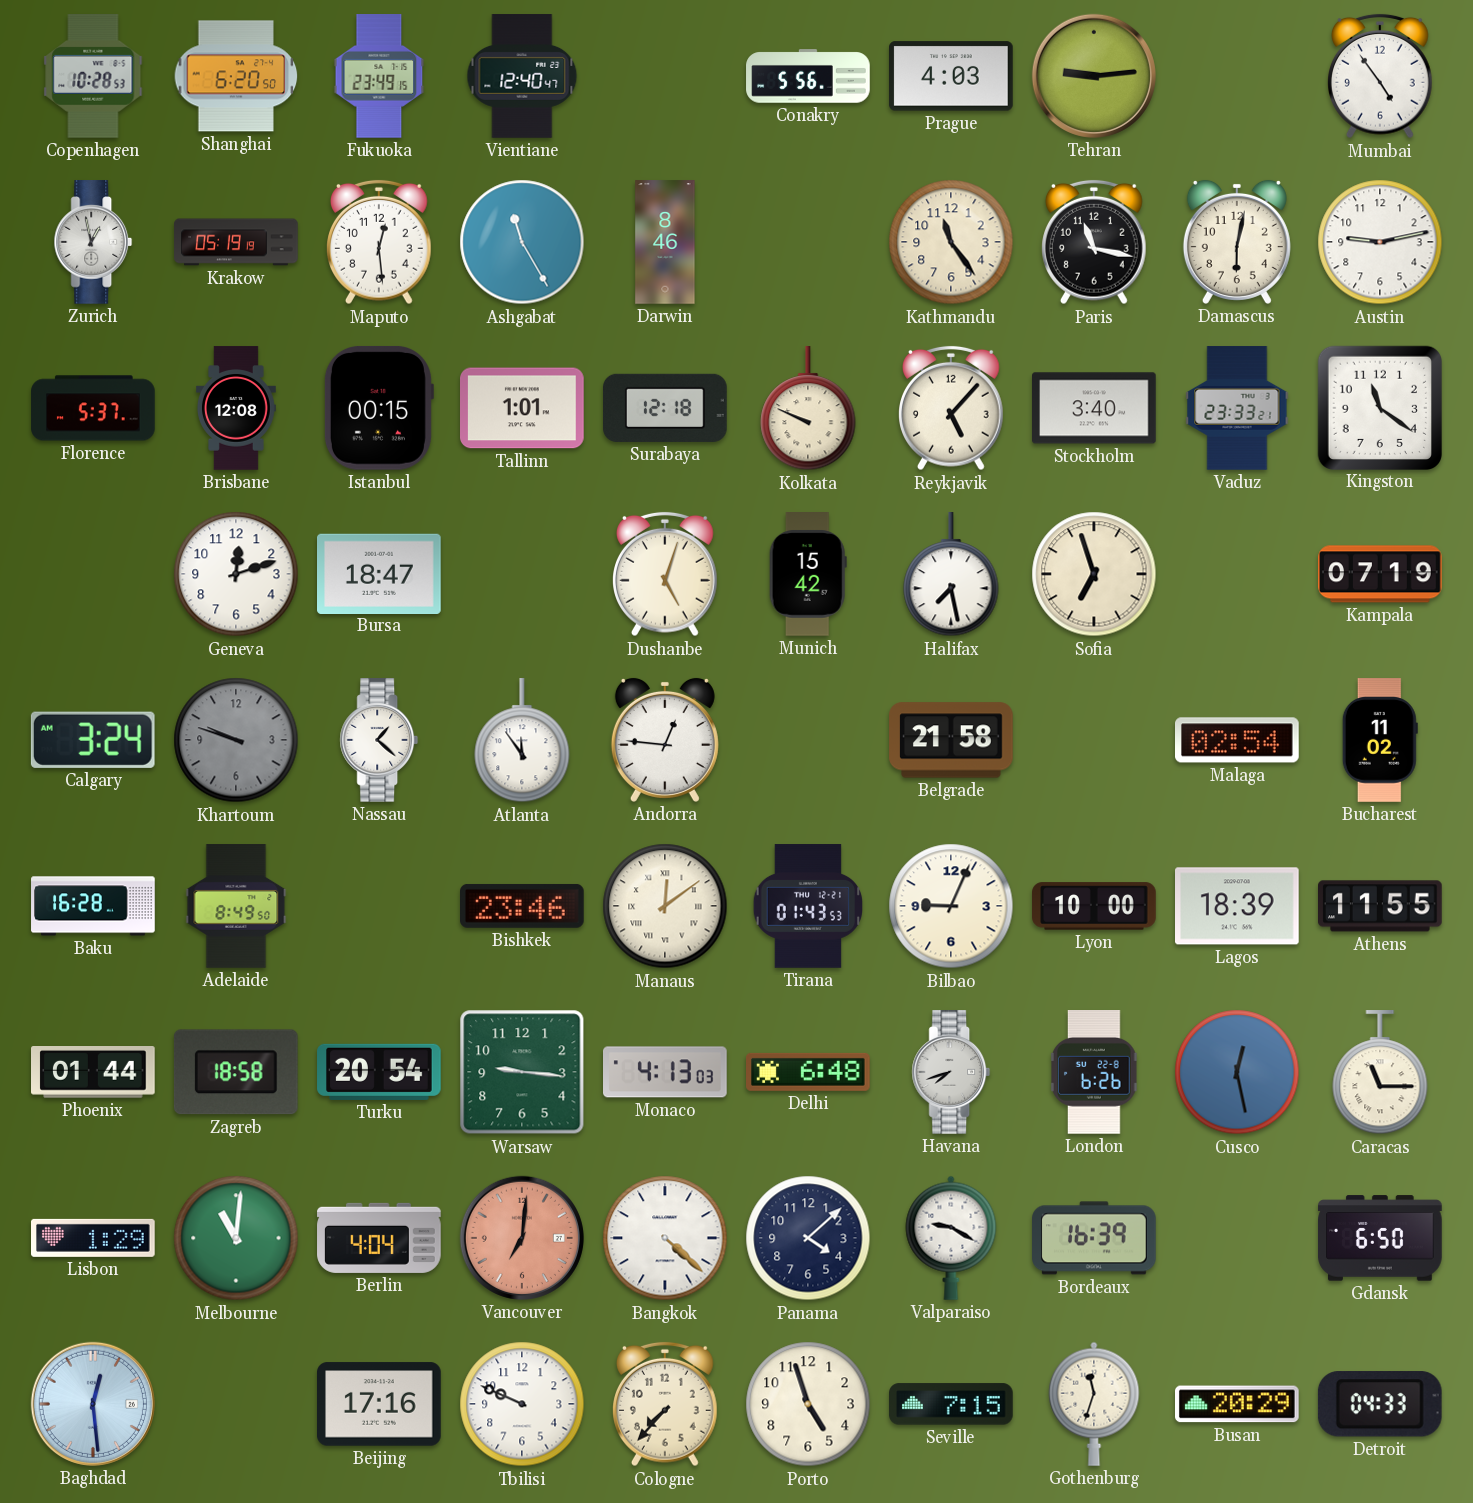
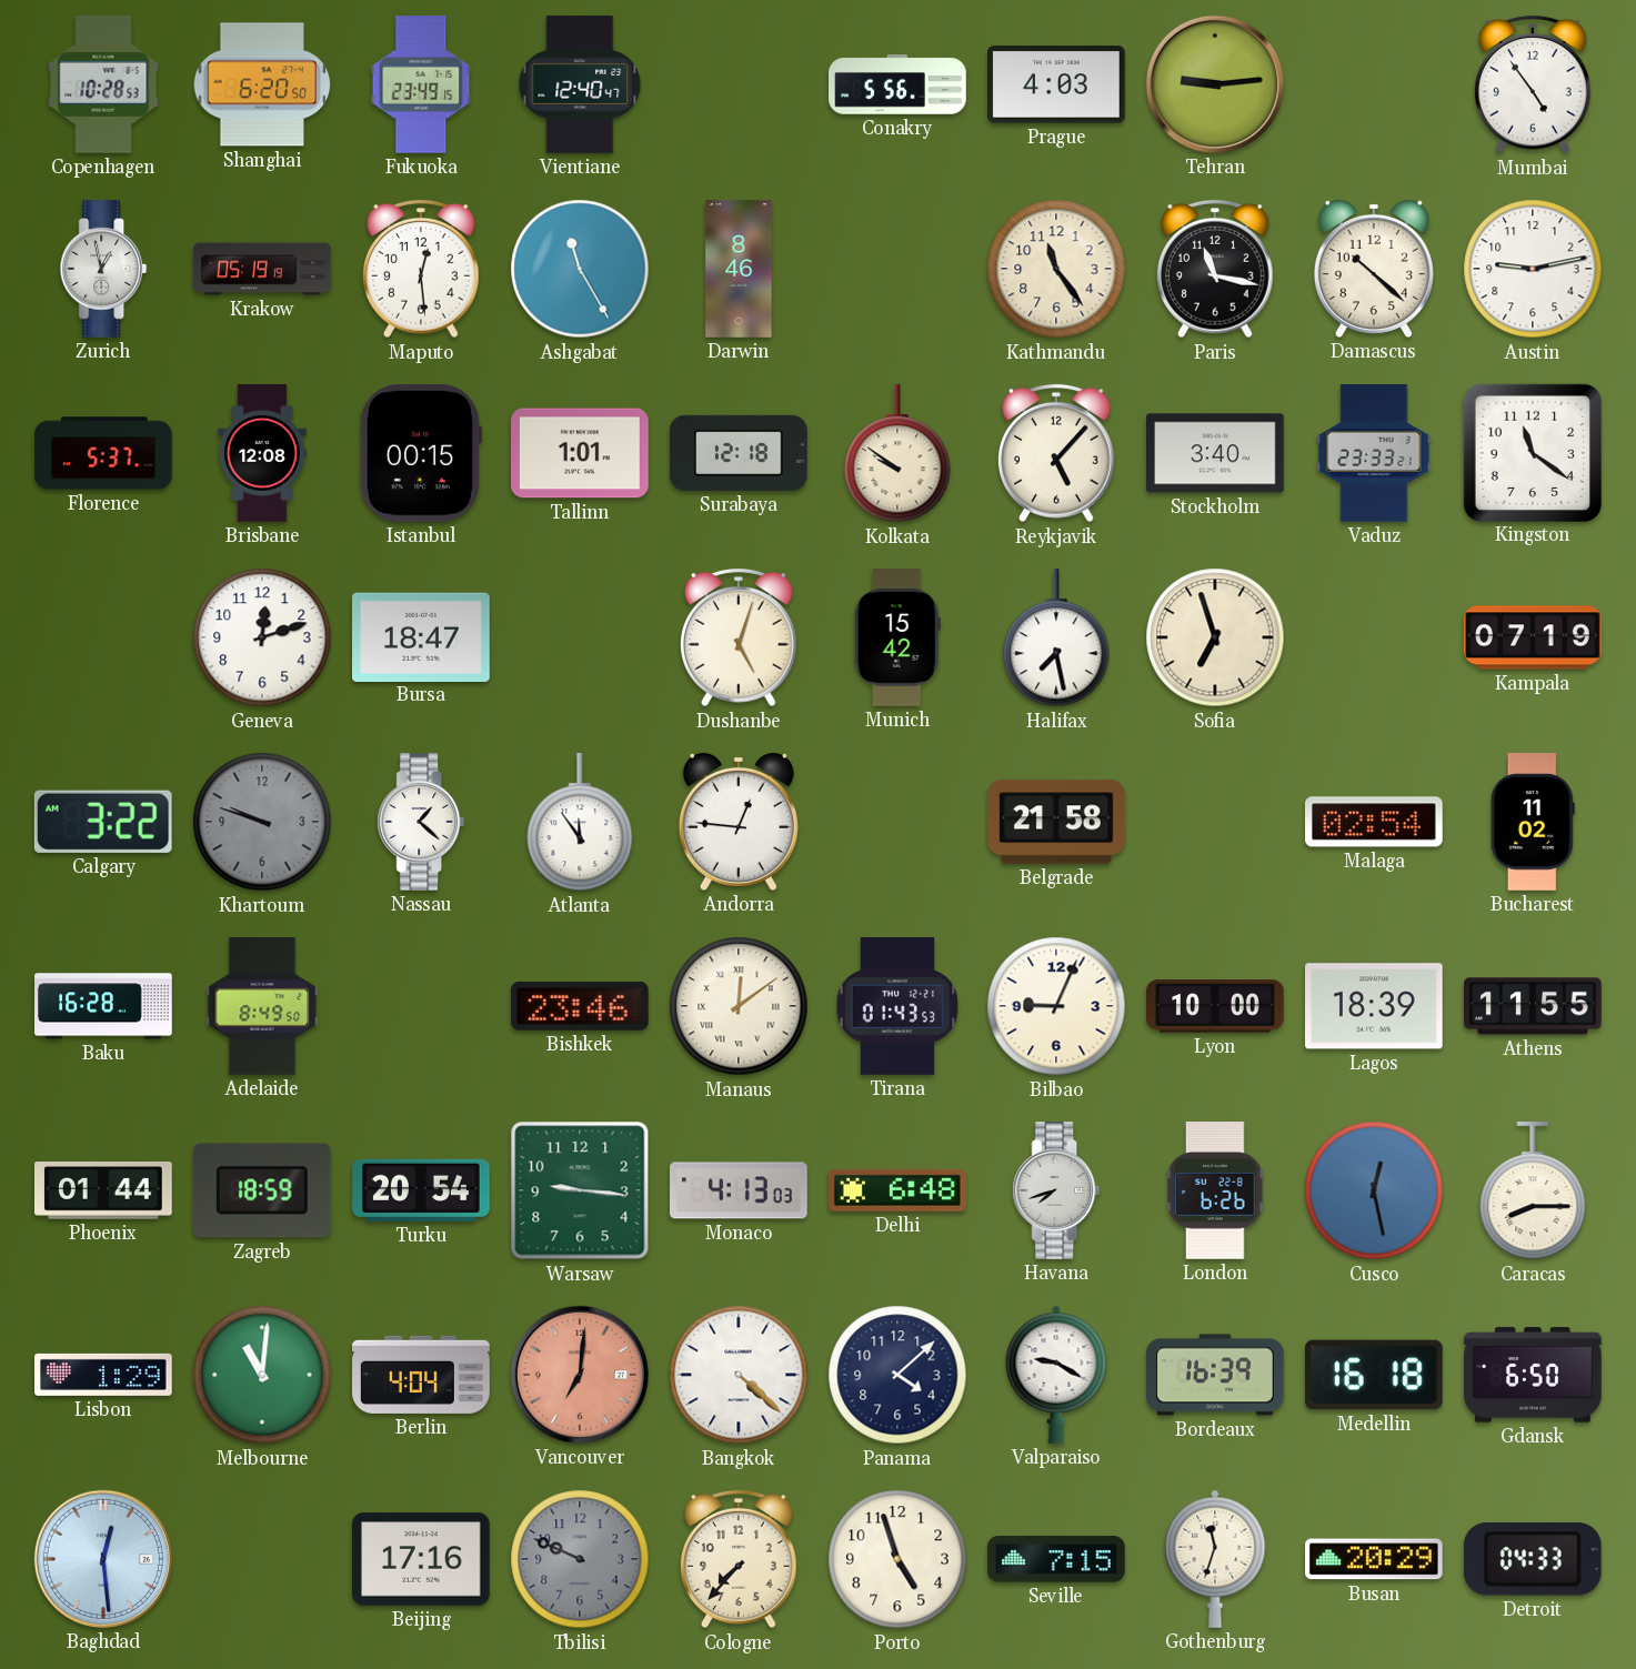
Damascus: 6:02 -> 10:22 (1374, 269)
Kolkata: 9:49 -> 9:51 (897, 454)
Calgary: 3:24 -> 3:22 (103, 822)
Zagreb: 18:58 -> 18:59 (262, 1190)
Caracas: 11:15 -> 8:15 (1533, 1192)
Medellin: none -> 16:18 (1374, 1375)
Tbilisi dial: white -> grey (580, 1559)
